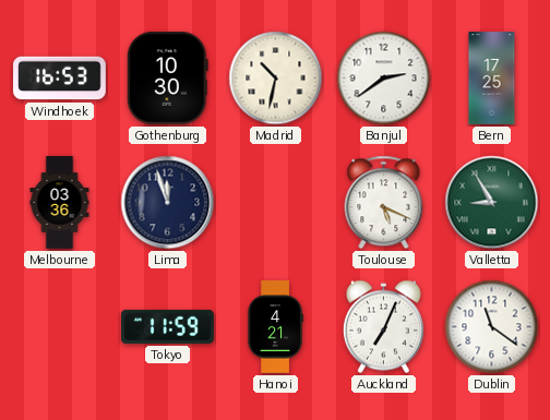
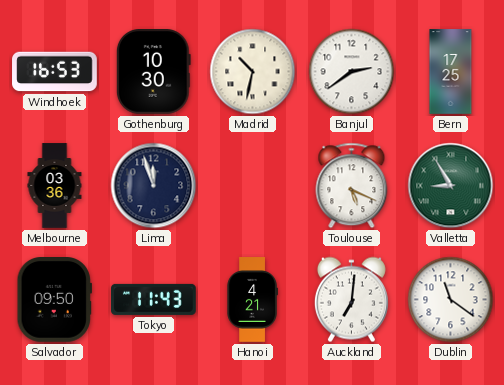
Salvador: none -> 09:50 (54, 300)
Tokyo: 11:59 -> 11:43 (154, 299)
Auckland: 7:04 -> 7:01 (351, 300)
